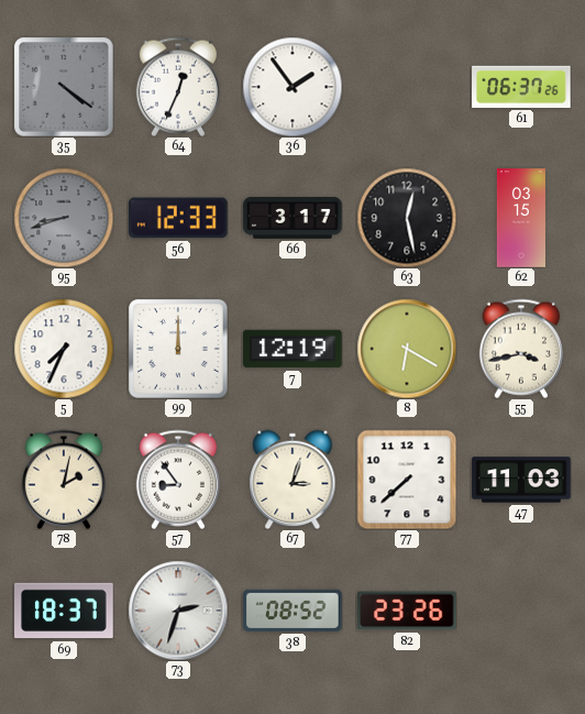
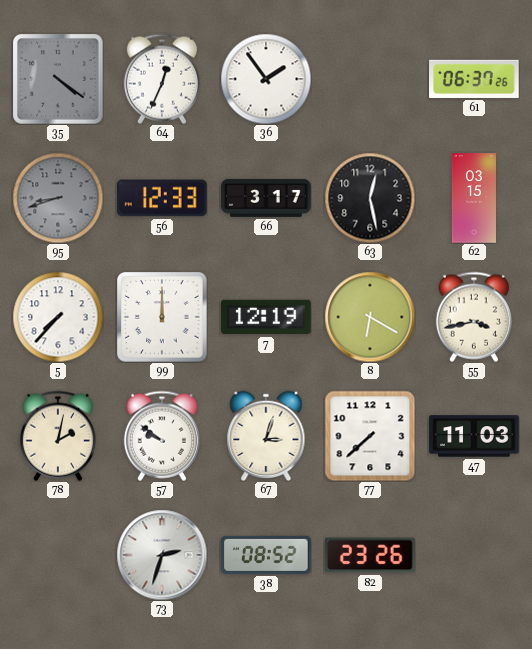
5: 7:34 -> 7:37 (58, 317)
57: 8:54 -> 9:51 (162, 436)
69: 18:37 -> none (64, 611)
